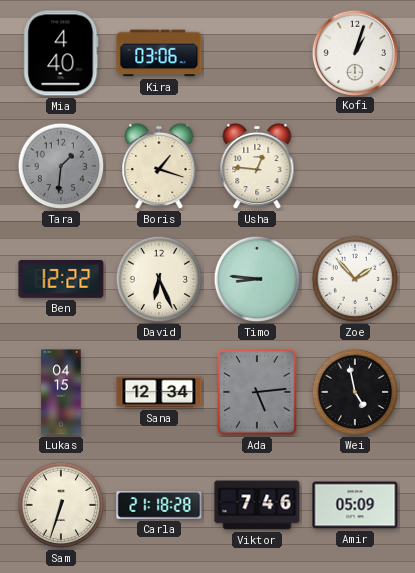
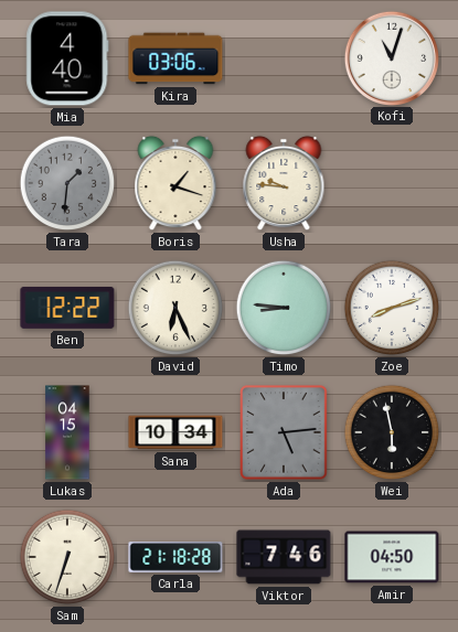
Kofi: 1:03 -> 11:03 (391, 57)
Usha: 12:46 -> 9:46 (284, 183)
Zoe: 1:53 -> 8:12 (392, 308)
Sana: 12:34 -> 10:34 (175, 432)
Wei: 4:58 -> 5:58 (392, 432)
Amir: 05:09 -> 04:50 (392, 557)
